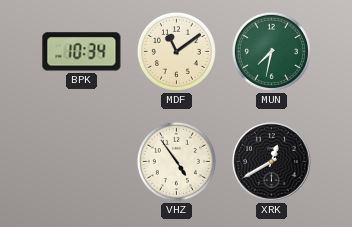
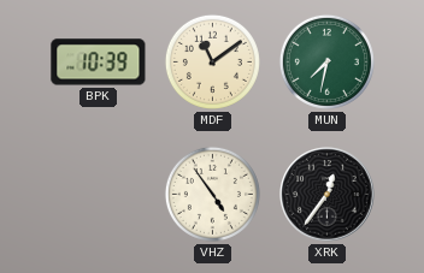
BPK: 10:34 -> 10:39 (99, 63)
XRK: 12:40 -> 12:36 (328, 195)
